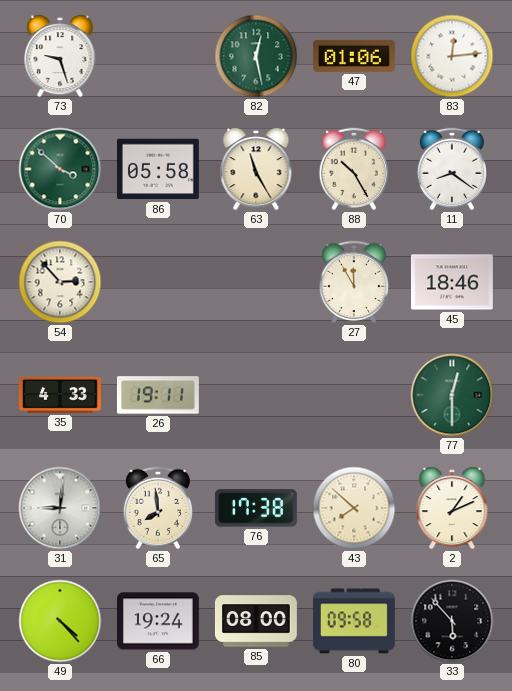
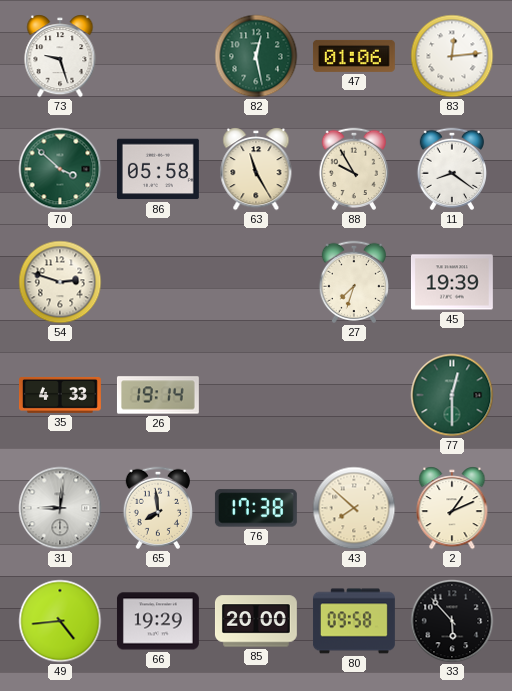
88: 10:25 -> 9:55 (353, 169)
54: 2:53 -> 2:48 (60, 282)
27: 11:55 -> 7:33 (353, 282)
45: 18:46 -> 19:39 (452, 282)
26: 19:11 -> 19:14 (158, 395)
49: 4:23 -> 4:44 (60, 621)
66: 19:24 -> 19:29 (158, 621)
85: 08:00 -> 20:00 (256, 621)
